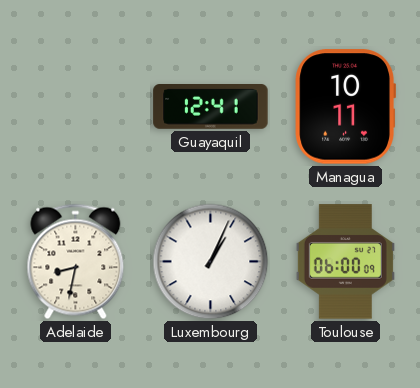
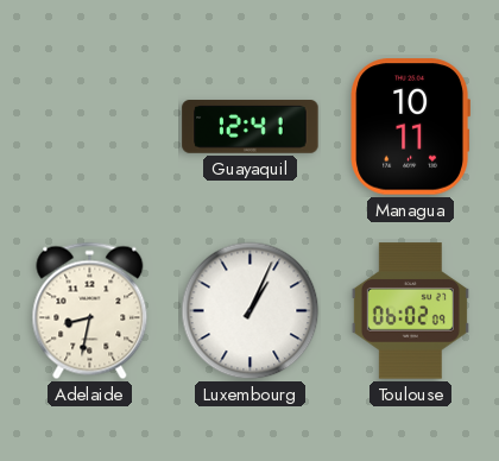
Toulouse: 06:00 -> 06:02 (410, 311)
